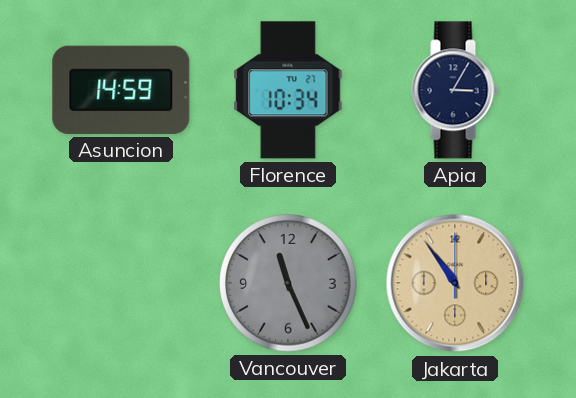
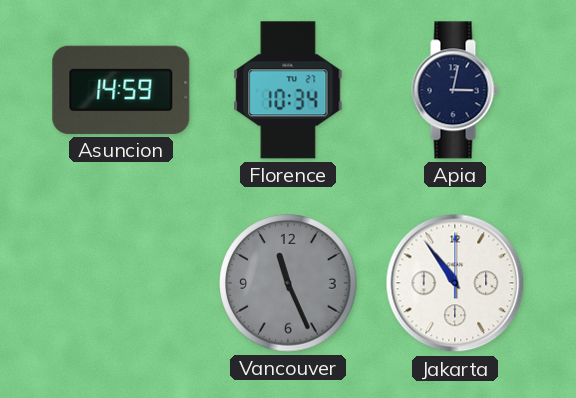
Apia: 3:05 -> 3:02 (455, 90)
Jakarta dial: champagne -> white (455, 283)
